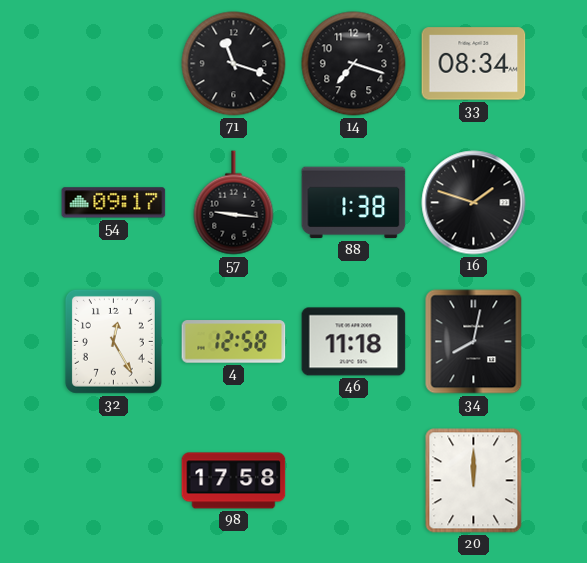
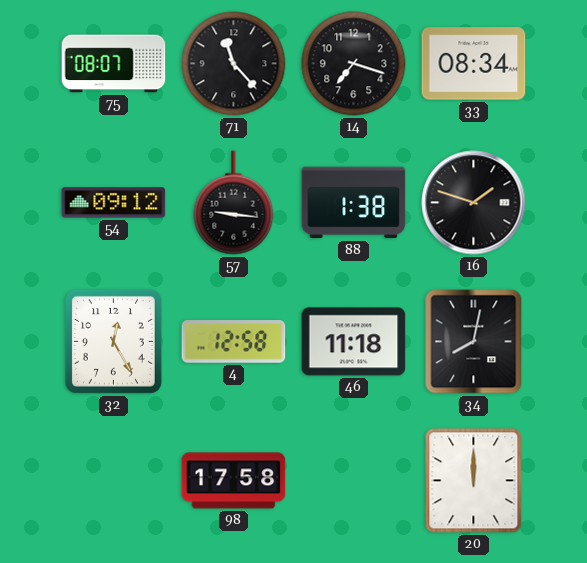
75: none -> 08:07 (114, 64)
71: 11:18 -> 11:23 (234, 64)
54: 09:17 -> 09:12 (114, 203)
